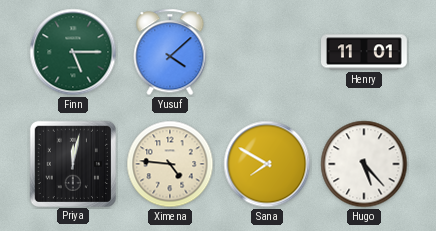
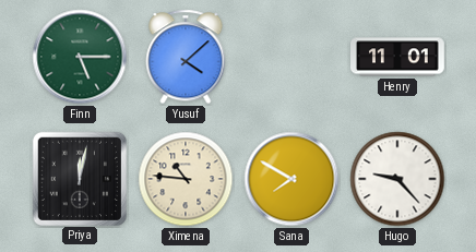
Ximena: 4:46 -> 10:46 (186, 179)
Hugo: 5:23 -> 9:23 (397, 179)
